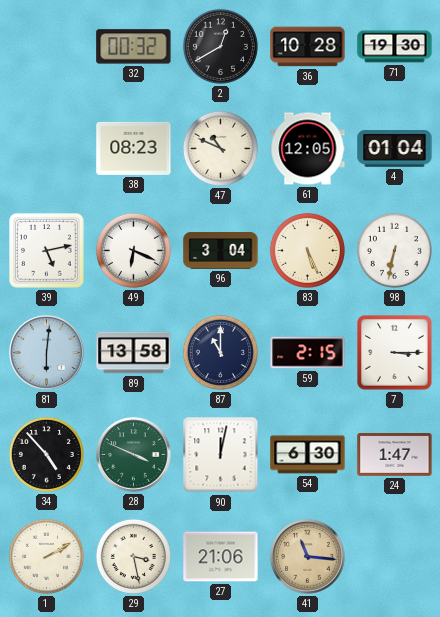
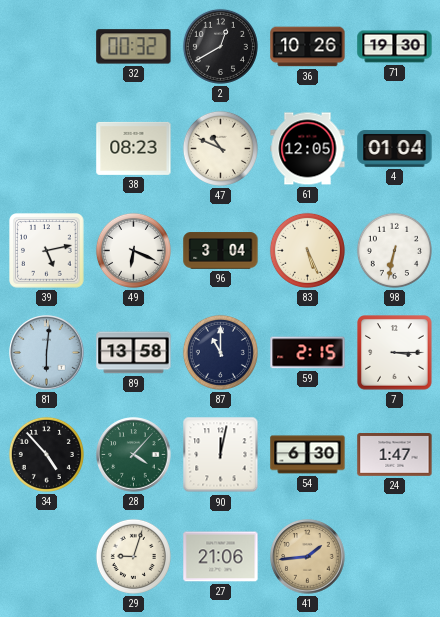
36: 10:28 -> 10:26 (308, 47)
28: 3:49 -> 4:07 (134, 455)
1: 2:10 -> none (46, 556)
29: 3:28 -> 9:03 (133, 556)
41: 11:16 -> 1:44 (308, 557)
